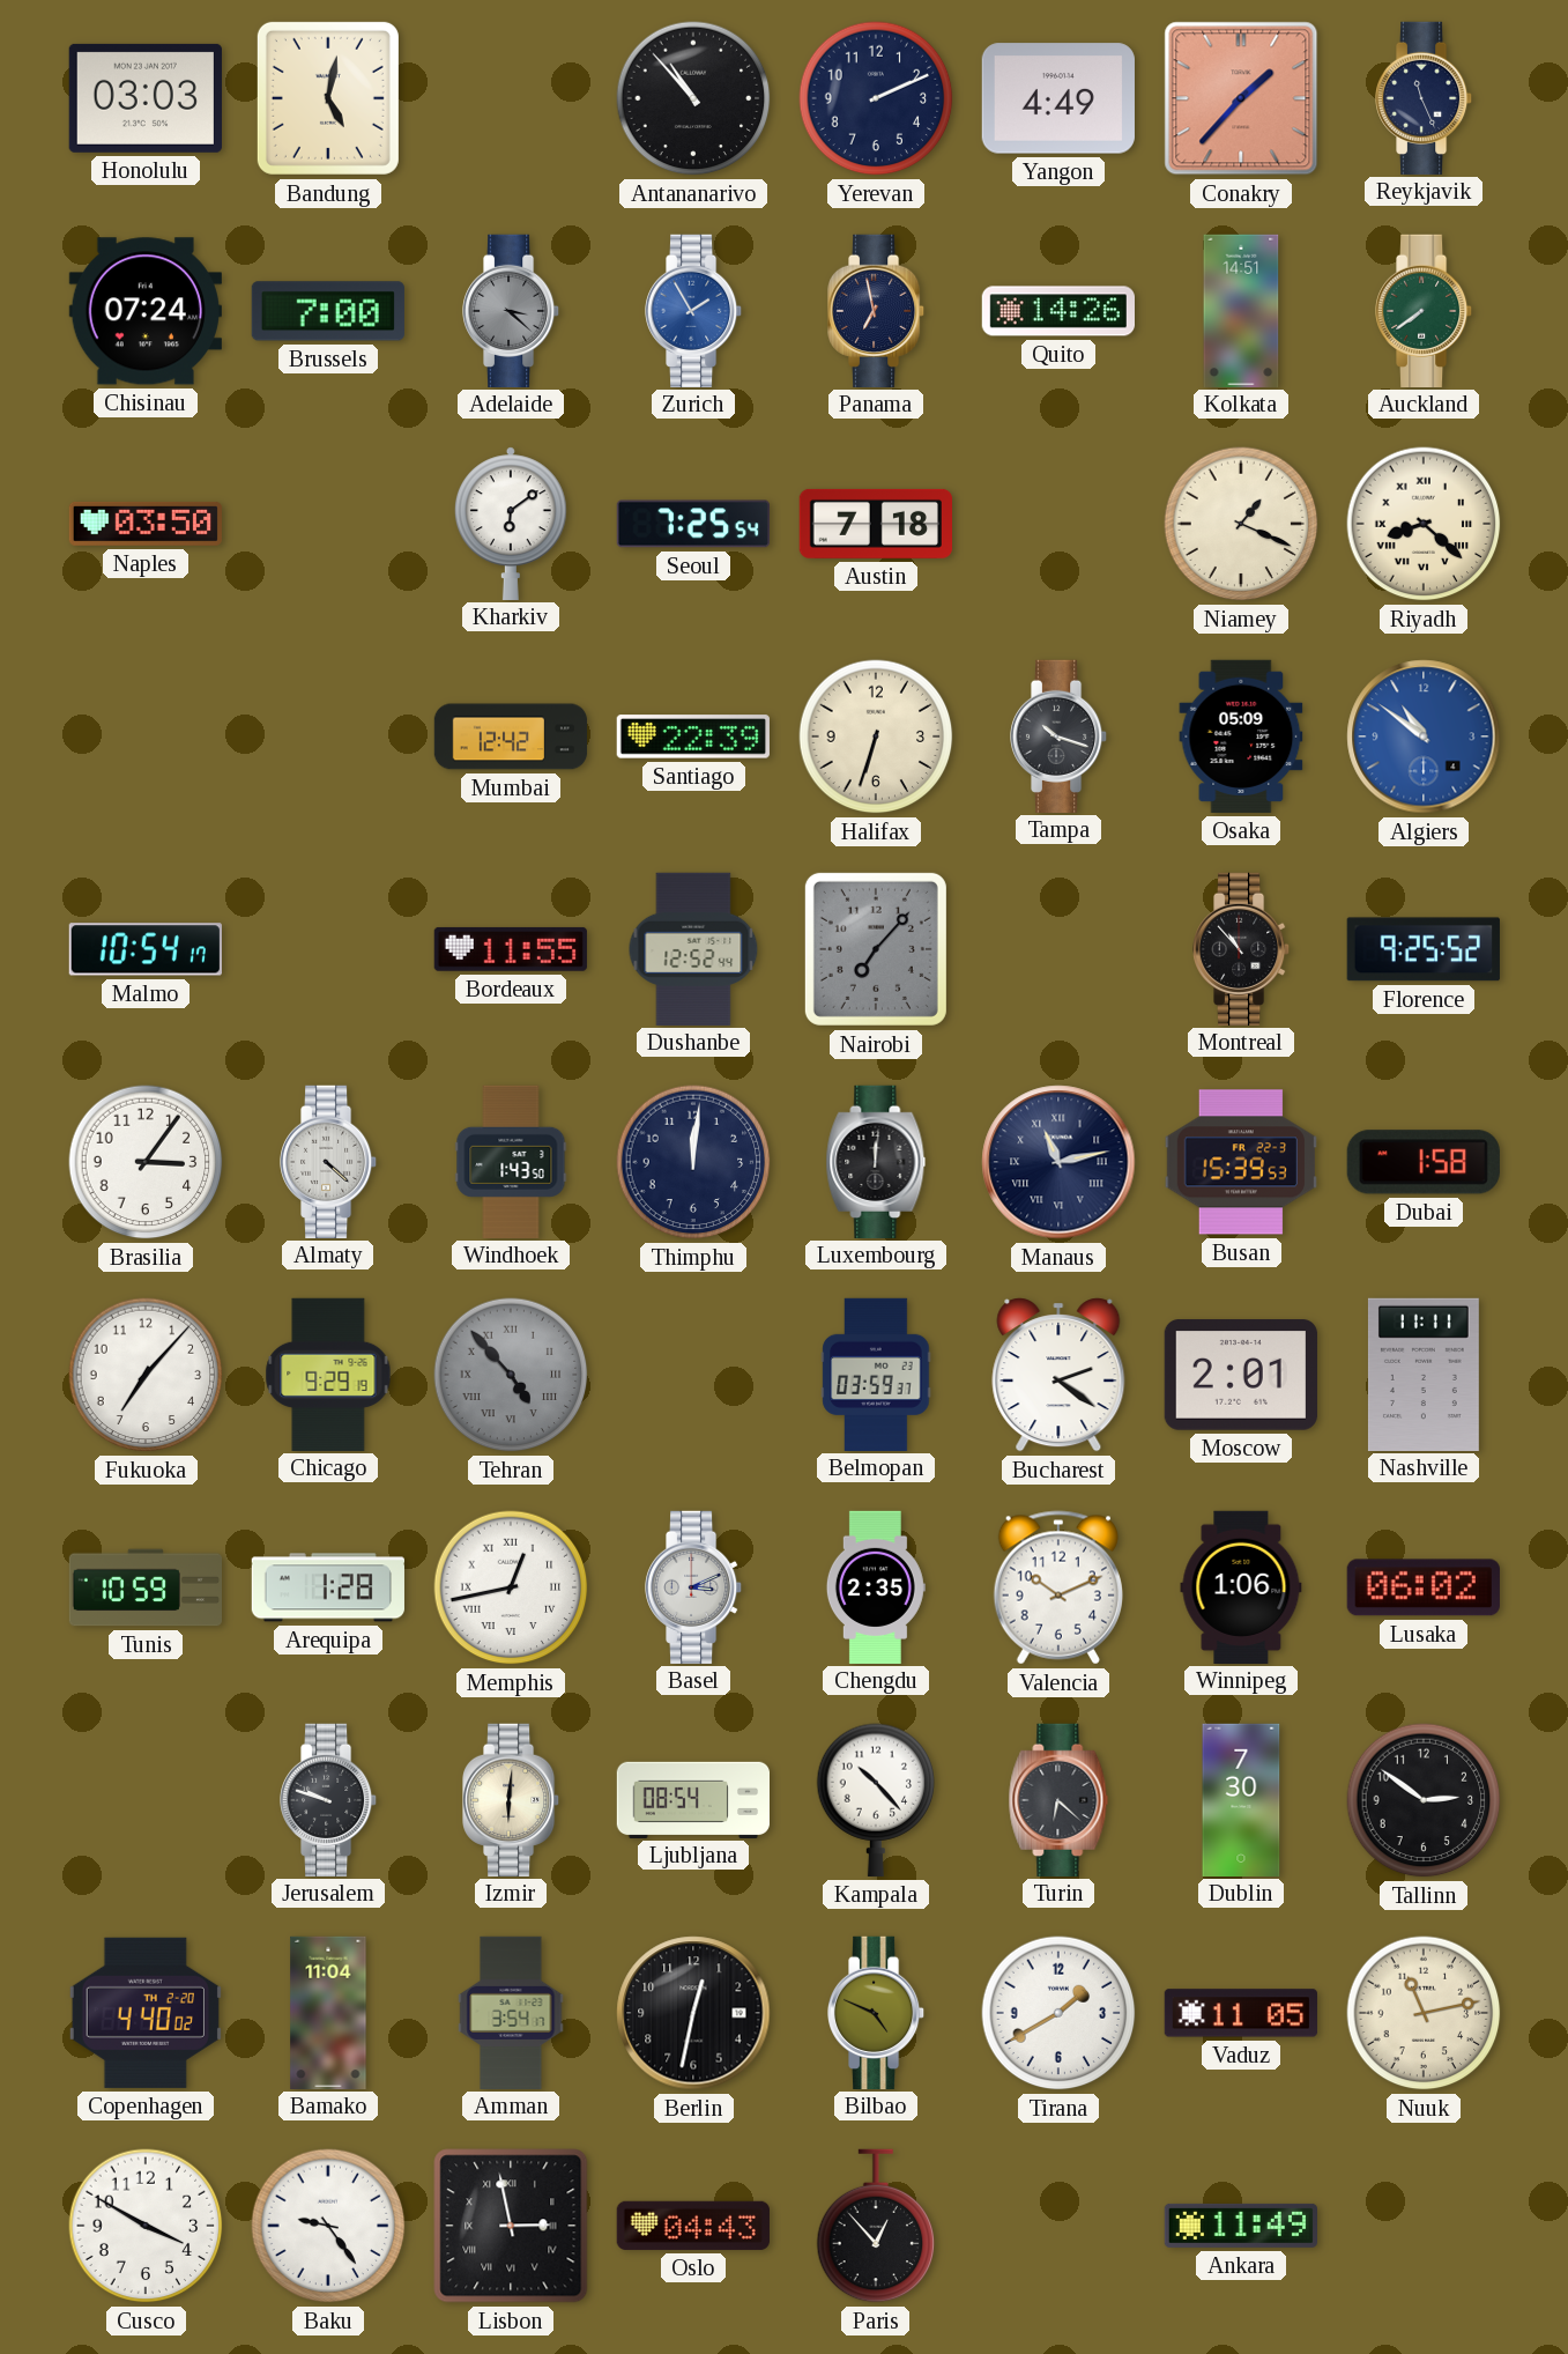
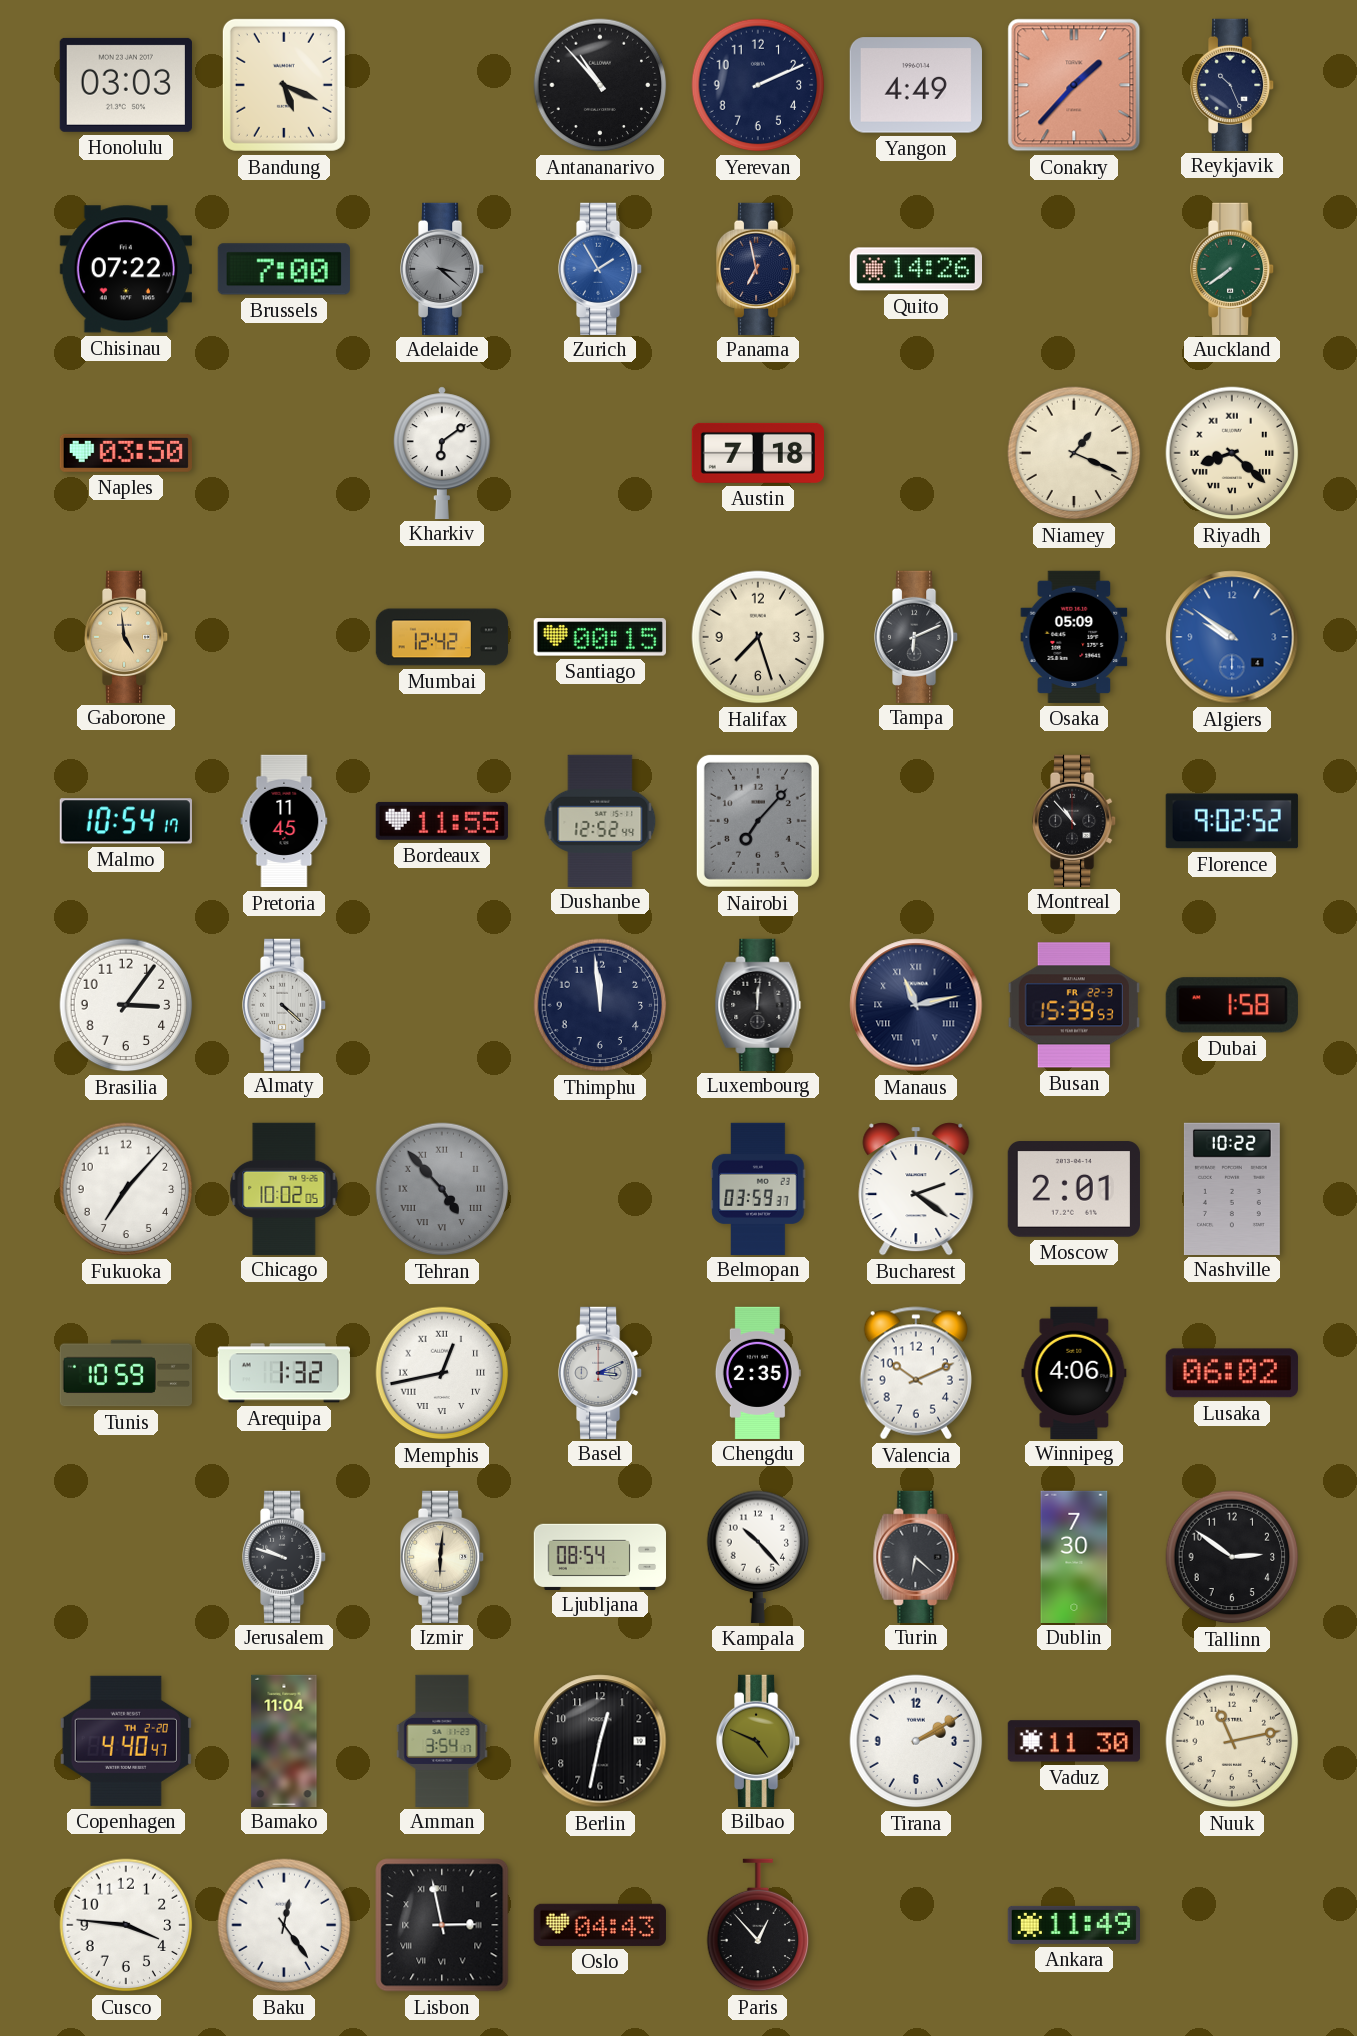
Bandung: 5:02 -> 5:19 (284, 85)
Reykjavik: 11:26 -> 10:26 (1233, 84)
Chisinau: 07:24 -> 07:22 (126, 269)
Kolkata: 14:51 -> none (1241, 310)
Seoul: 7:25 -> none (692, 524)
Gaborone: none -> 4:59 (127, 636)
Santiago: 22:39 -> 00:15 (600, 637)
Halifax: 6:33 -> 7:27 (758, 637)
Tampa: 10:18 -> 6:11 (917, 636)
Algiers: 10:51 -> 9:51 (1232, 637)
Pretoria: none -> 11:45 (284, 821)
Florence: 9:25 -> 9:02 (1232, 821)
Windhoek: 1:43 -> none (511, 1161)
Thimphu: 12:01 -> 11:59 (600, 1005)
Chicago: 9:29 -> 10:02 (284, 1188)
Nashville: 11:11 -> 10:22 (1232, 1188)
Arequipa: 1:28 -> 1:32 (284, 1373)
Winnipeg: 1:06 -> 4:06 (1074, 1372)
Copenhagen: 4:40:02 -> 4:40:47 (126, 1741)
Tirana: 1:40 -> 2:10 (916, 1741)
Vaduz: 11:05 -> 11:30 (1074, 1741)
Cusco: 3:50 -> 3:46 (126, 1925)
Baku: 9:24 -> 12:24 (284, 1925)
